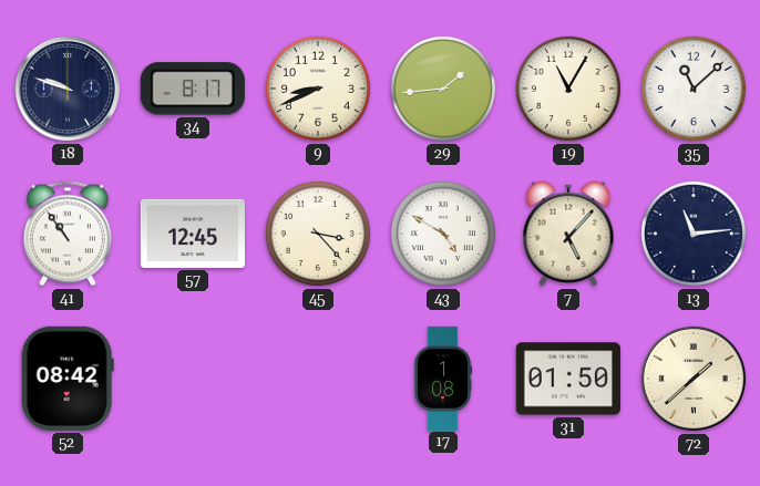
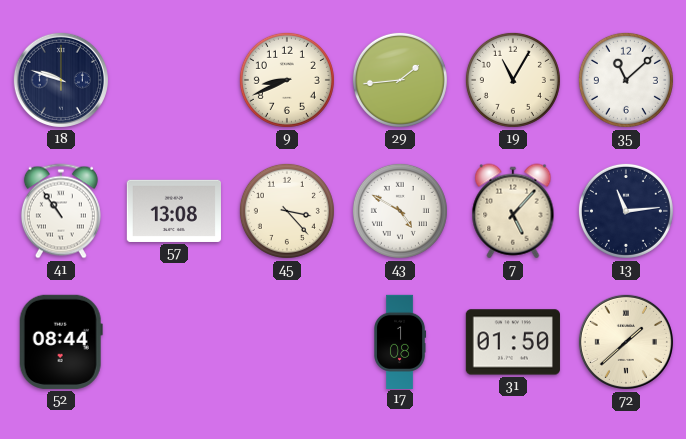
34: 8:17 -> none (193, 89)
57: 12:45 -> 13:08 (174, 211)
52: 08:42 -> 08:44 (61, 342)
